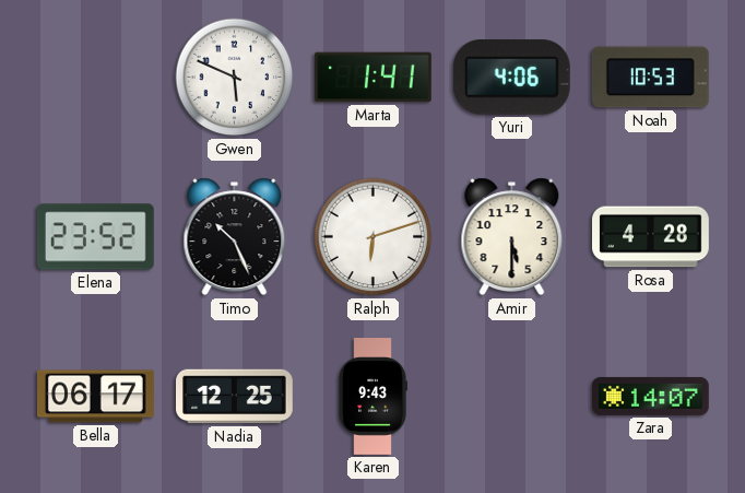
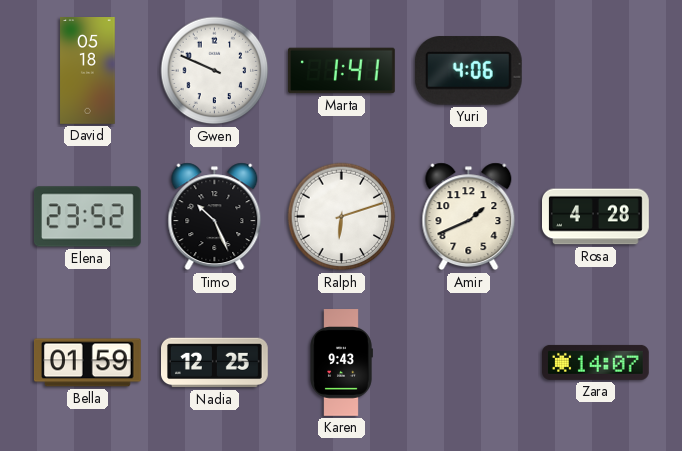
David: none -> 05:18 (88, 71)
Gwen: 5:49 -> 9:49 (215, 71)
Noah: 10:53 -> none (650, 78)
Amir: 5:30 -> 1:41 (469, 217)
Bella: 06:17 -> 01:59 (88, 363)
